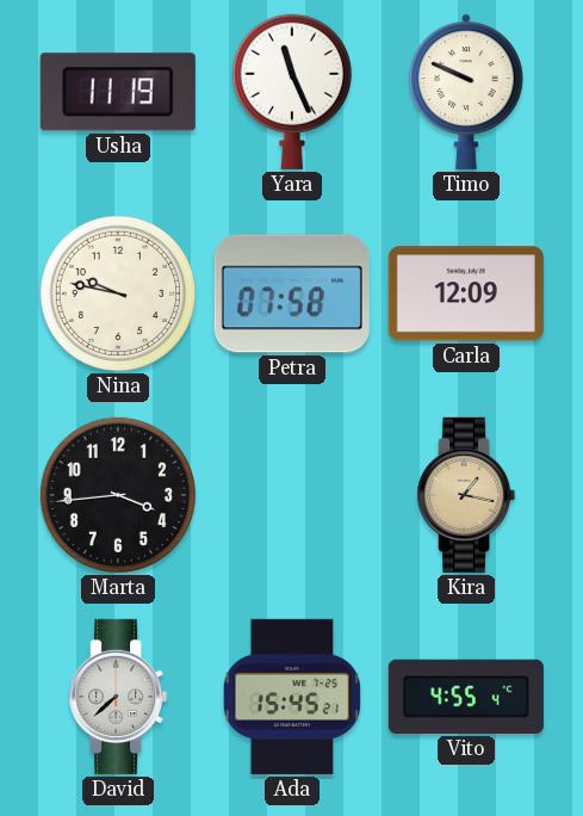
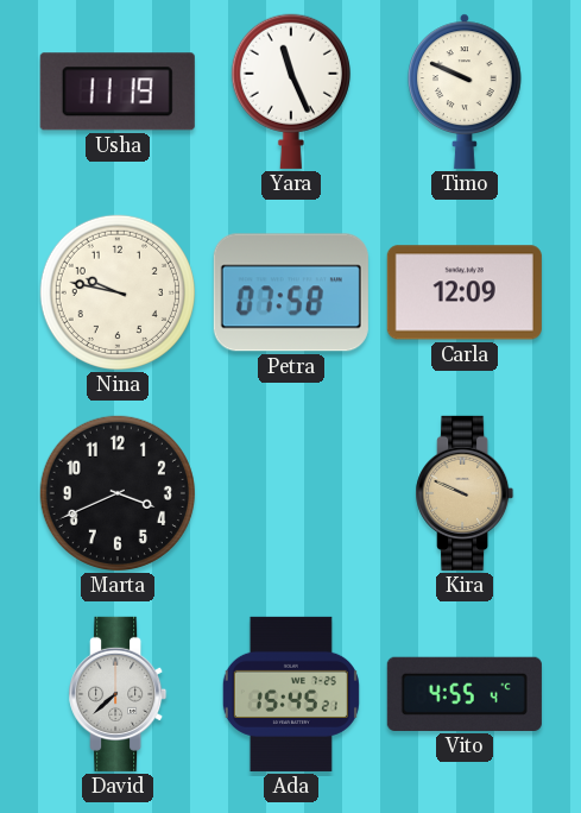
Marta: 3:44 -> 3:41 (118, 493)
Kira: 1:17 -> 9:49 (465, 493)
